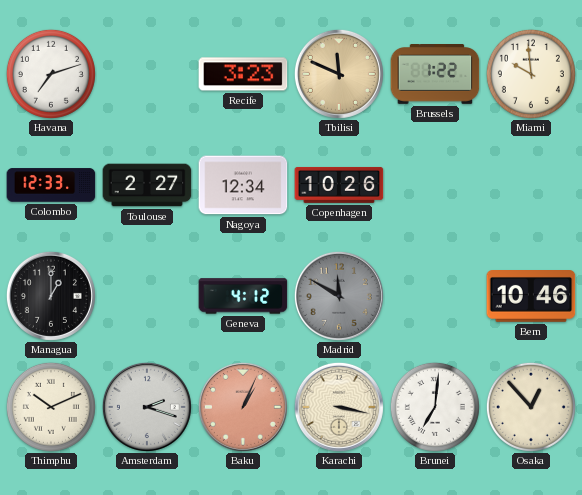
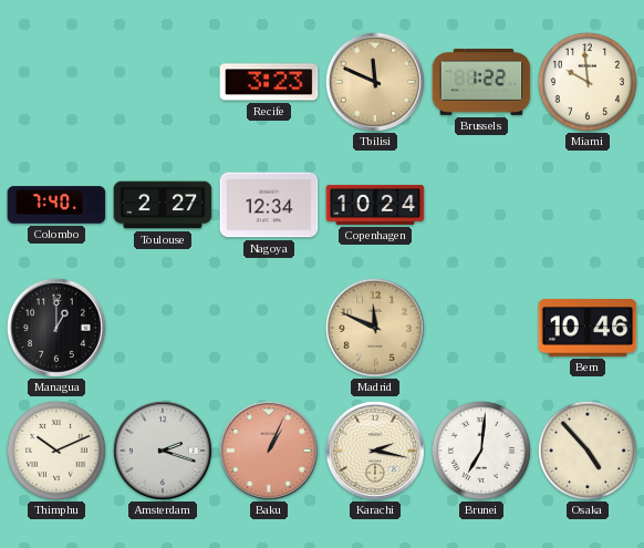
Havana: 7:12 -> none (51, 74)
Colombo: 12:33 -> 7:40 (56, 205)
Copenhagen: 10:26 -> 10:24 (375, 205)
Geneva: 4:12 -> none (243, 296)
Madrid: 11:50 -> 11:49 (375, 328)
Madrid dial: grey -> champagne (375, 328)
Karachi: 3:17 -> 2:17 (375, 451)
Osaka: 12:53 -> 4:53 (588, 451)
